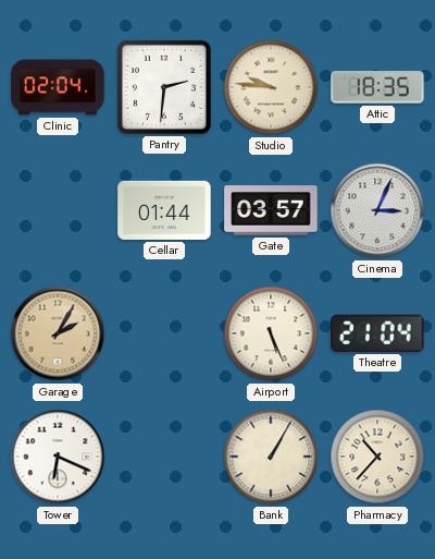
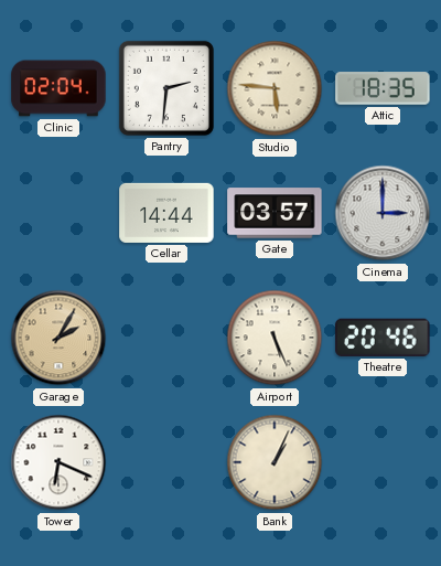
Studio: 9:46 -> 5:46 (275, 88)
Cellar: 01:44 -> 14:44 (166, 213)
Cinema: 3:04 -> 3:00 (383, 213)
Theatre: 21:04 -> 20:46 (383, 338)
Bank: 1:05 -> 1:04 (275, 462)
Pharmacy: 10:37 -> none (377, 457)
